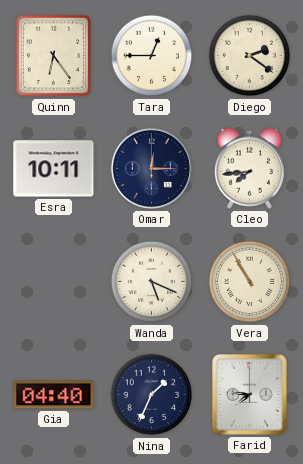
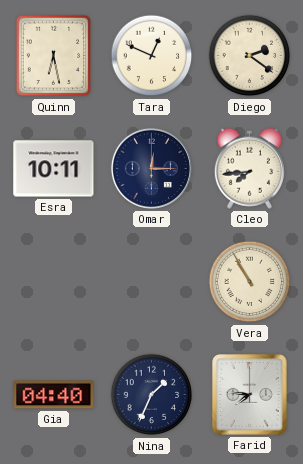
Quinn: 6:24 -> 6:28 (54, 56)
Tara: 12:45 -> 12:49 (152, 56)
Wanda: 5:19 -> none (152, 282)
